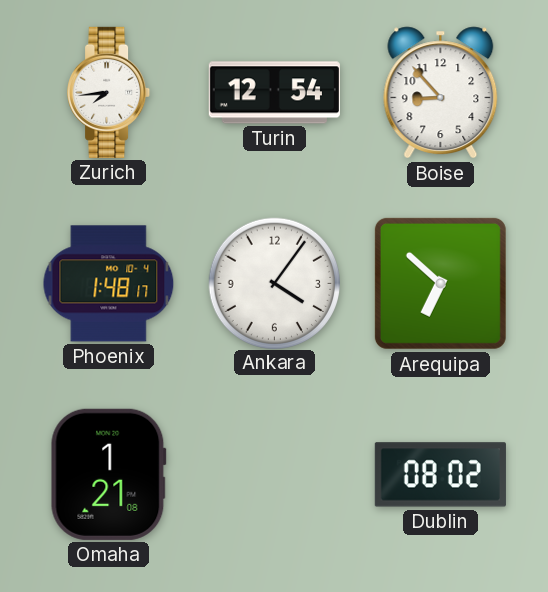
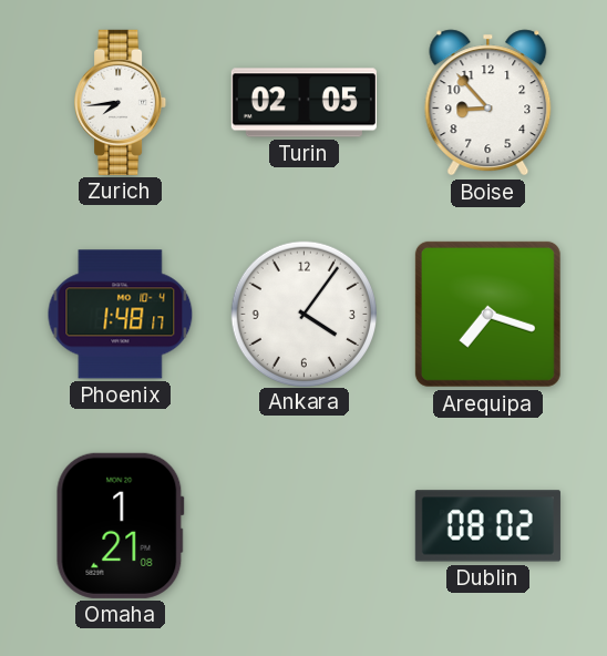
Turin: 12:54 -> 02:05 (303, 103)
Arequipa: 6:52 -> 7:18 (487, 314)
